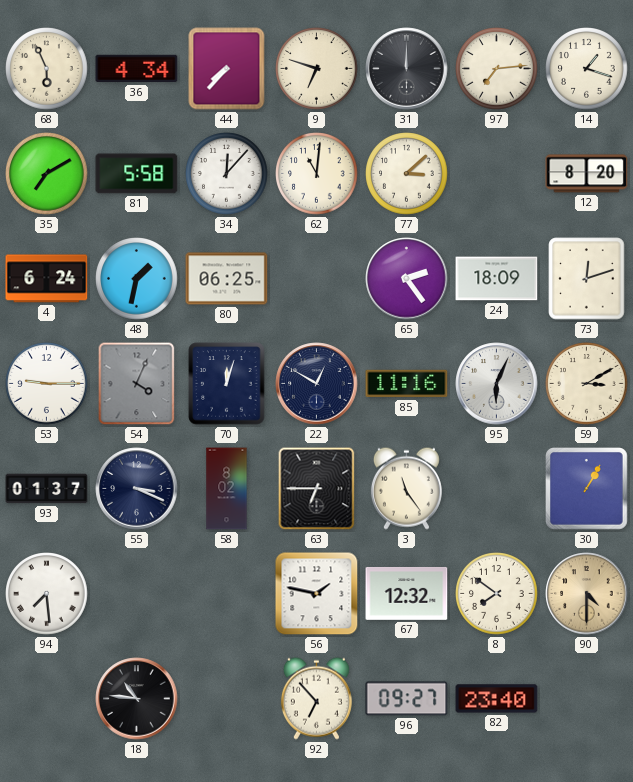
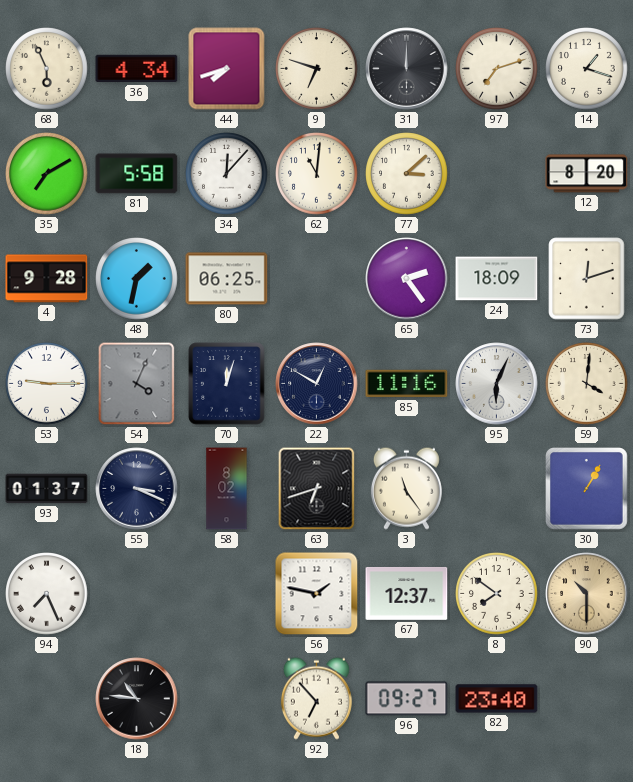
44: 7:37 -> 7:42 (227, 69)
97: 7:14 -> 7:12 (497, 69)
4: 6:24 -> 9:28 (47, 279)
59: 3:10 -> 4:01 (587, 384)
63: 6:45 -> 6:42 (317, 489)
94: 7:29 -> 7:26 (47, 594)
67: 12:32 -> 12:37 (407, 593)
90: 4:30 -> 10:30 (587, 594)
